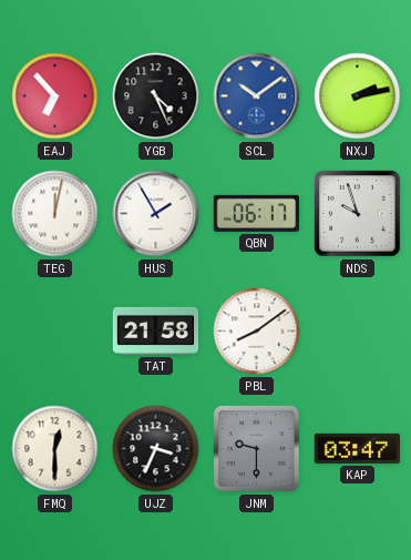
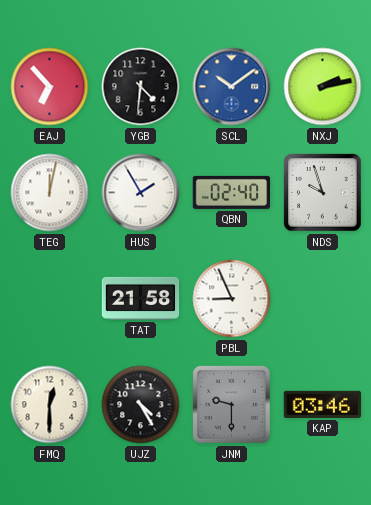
YGB: 4:26 -> 4:31 (141, 87)
QBN: 06:17 -> 02:40 (231, 192)
PBL: 8:09 -> 8:56 (232, 299)
UJZ: 3:34 -> 4:25 (141, 405)
KAP: 03:47 -> 03:46 (322, 404)
